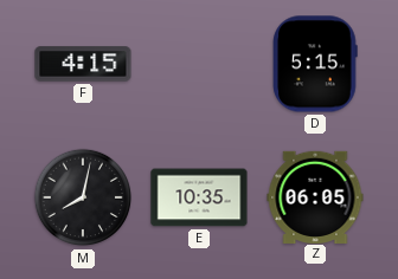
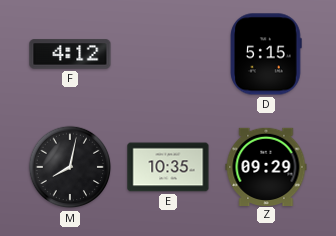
F: 4:15 -> 4:12 (70, 54)
Z: 06:05 -> 09:29 (266, 166)
